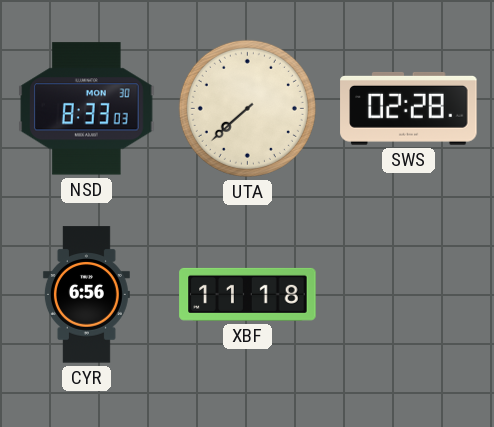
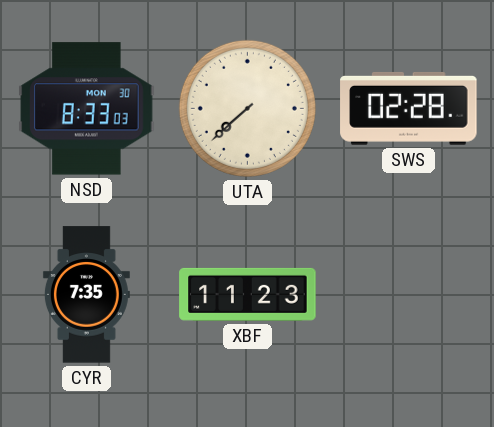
CYR: 6:56 -> 7:35 (86, 295)
XBF: 11:18 -> 11:23 (248, 294)
